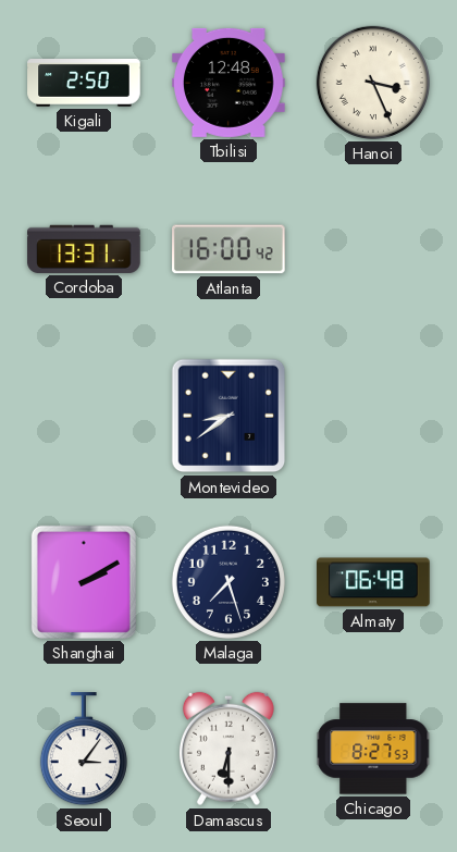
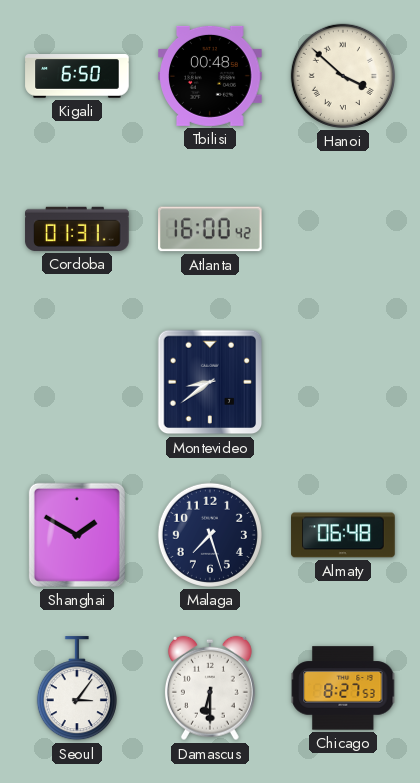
Kigali: 2:50 -> 6:50 (77, 76)
Tbilisi: 12:48 -> 00:48 (210, 76)
Hanoi: 3:26 -> 3:52 (343, 76)
Cordoba: 13:31 -> 01:31 (77, 229)
Shanghai: 2:10 -> 1:50 (77, 535)
